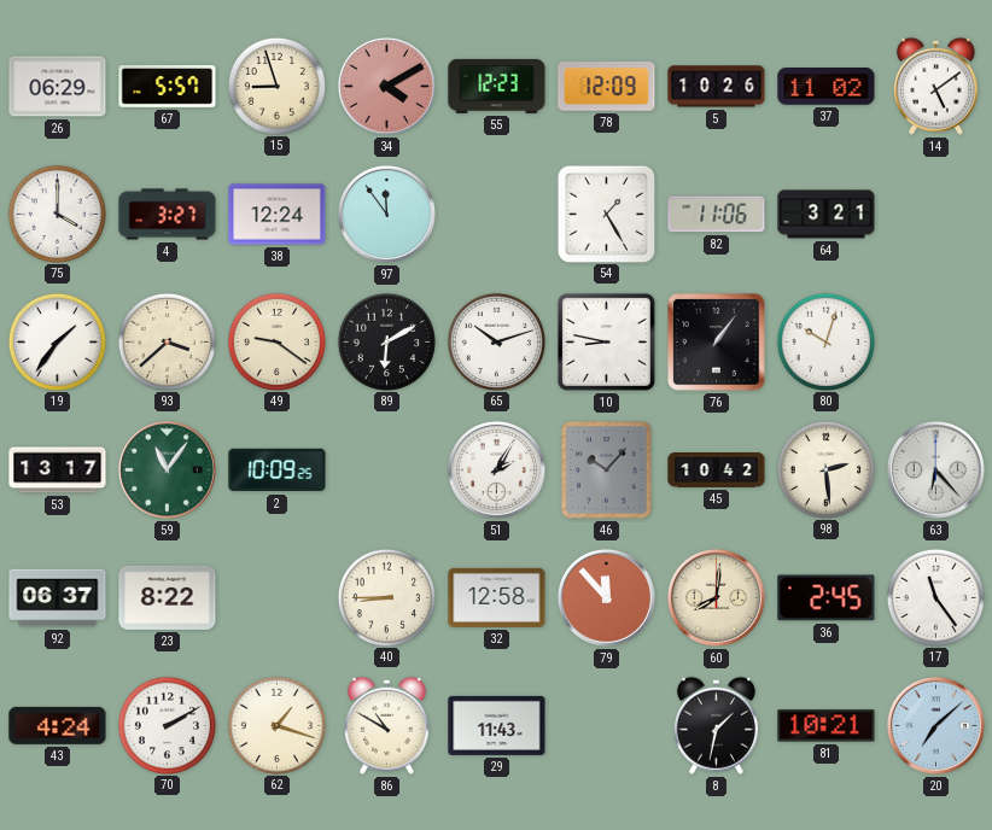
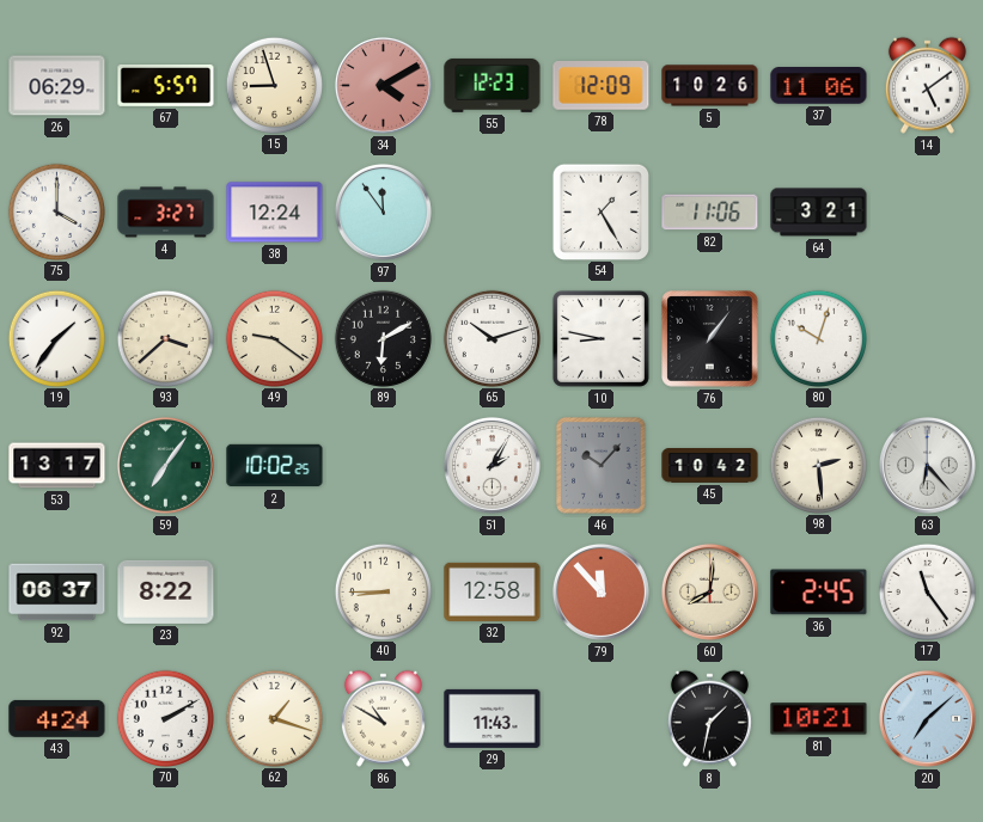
37: 11:02 -> 11:06 (819, 86)
59: 11:06 -> 7:06 (165, 465)
2: 10:09 -> 10:02 (275, 466)
